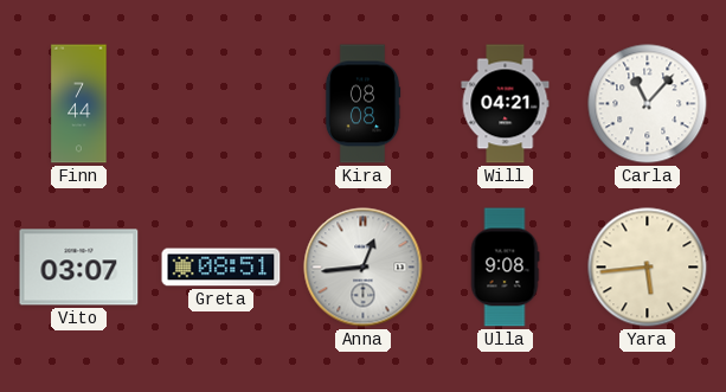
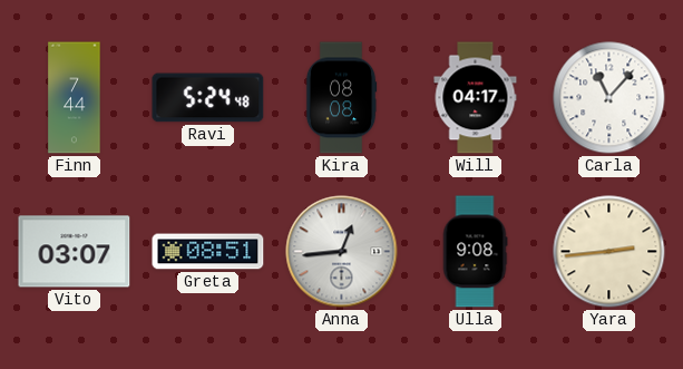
Ravi: none -> 5:24 (208, 98)
Will: 04:21 -> 04:17 (476, 98)
Yara: 5:44 -> 2:44 (609, 252)
